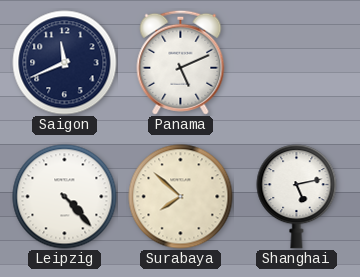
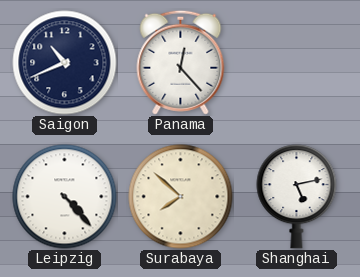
Saigon: 11:41 -> 10:41 (65, 63)
Panama: 5:11 -> 12:23 (181, 62)
